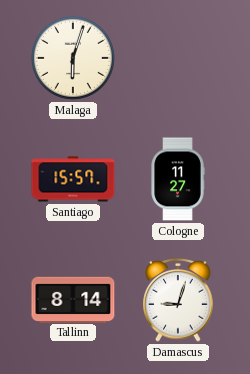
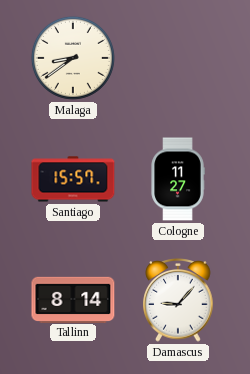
Malaga: 6:03 -> 8:39 (73, 58)
Damascus: 9:03 -> 9:07 (178, 301)
